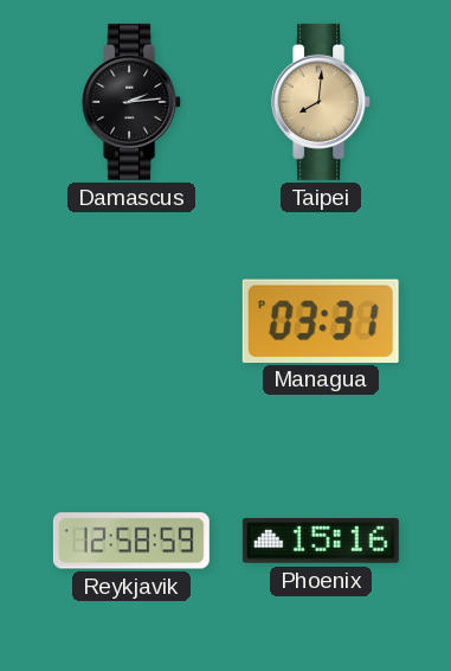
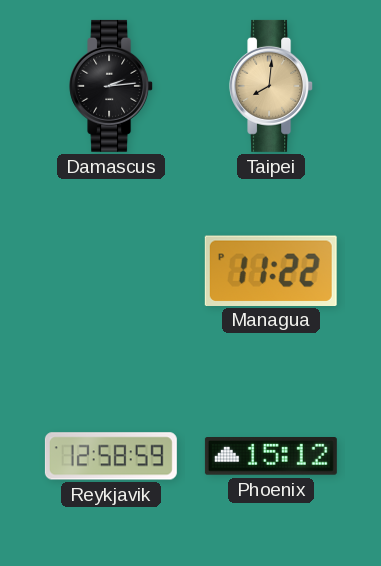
Managua: 03:31 -> 11:22 (271, 270)
Phoenix: 15:16 -> 15:12 (271, 457)
